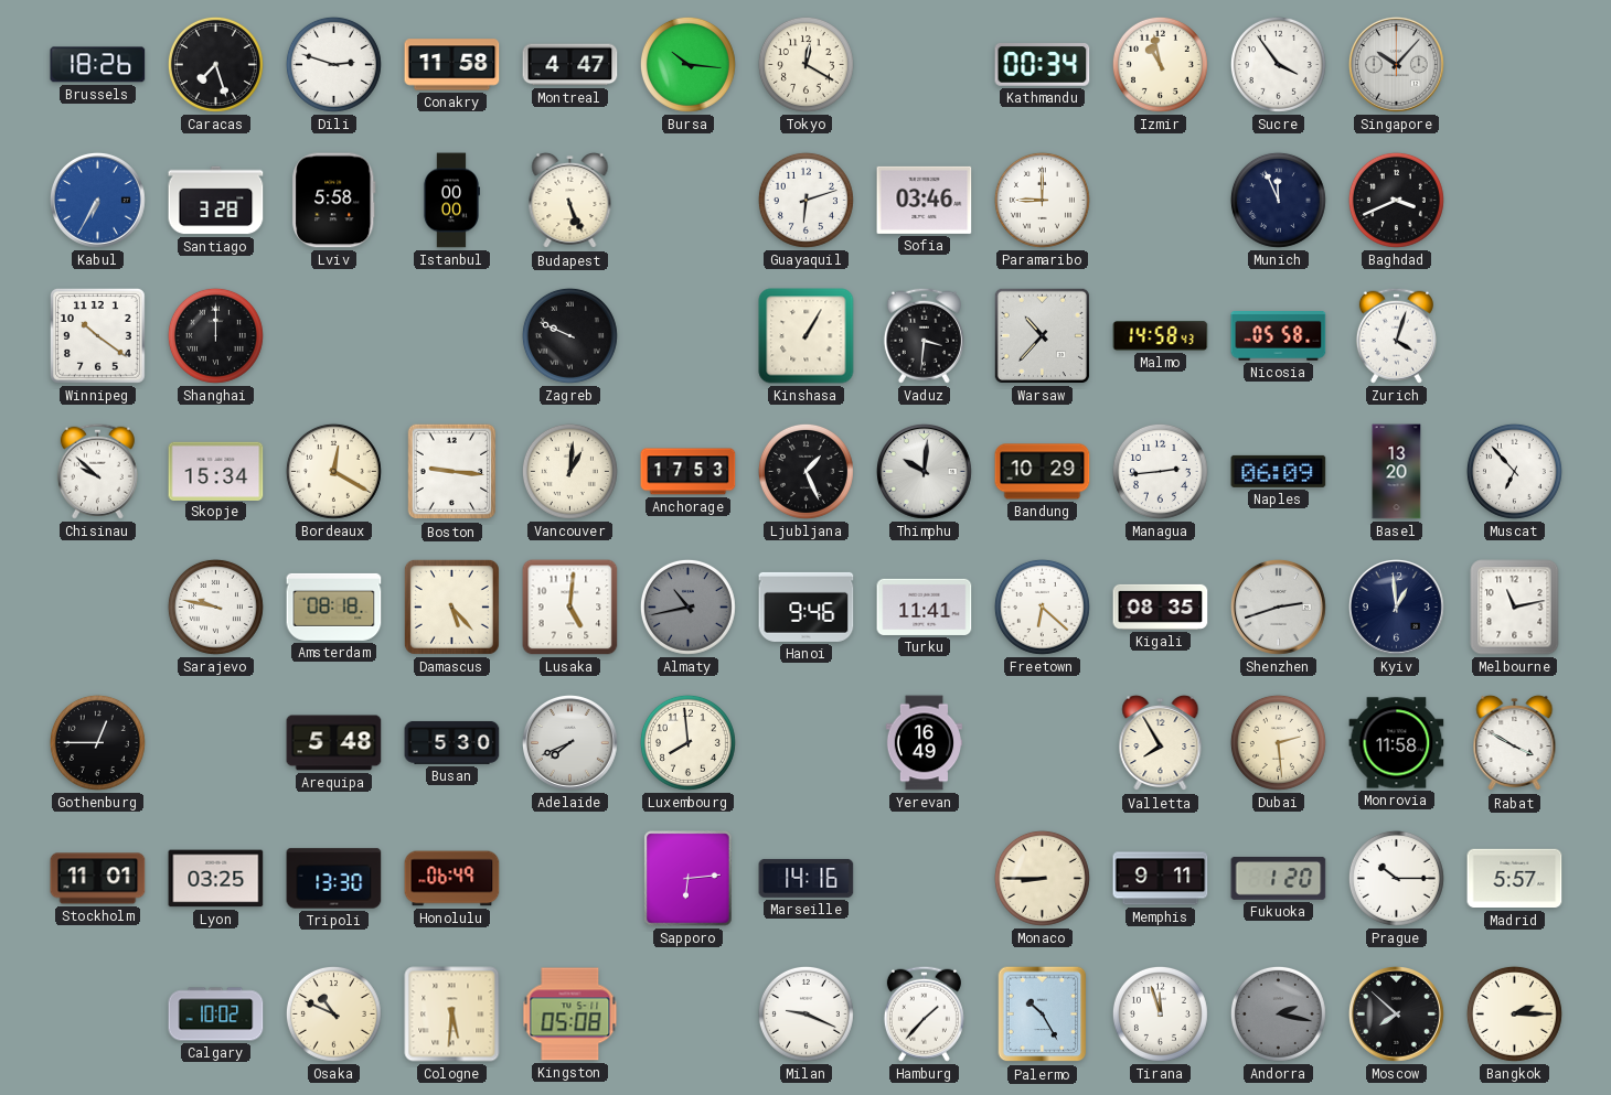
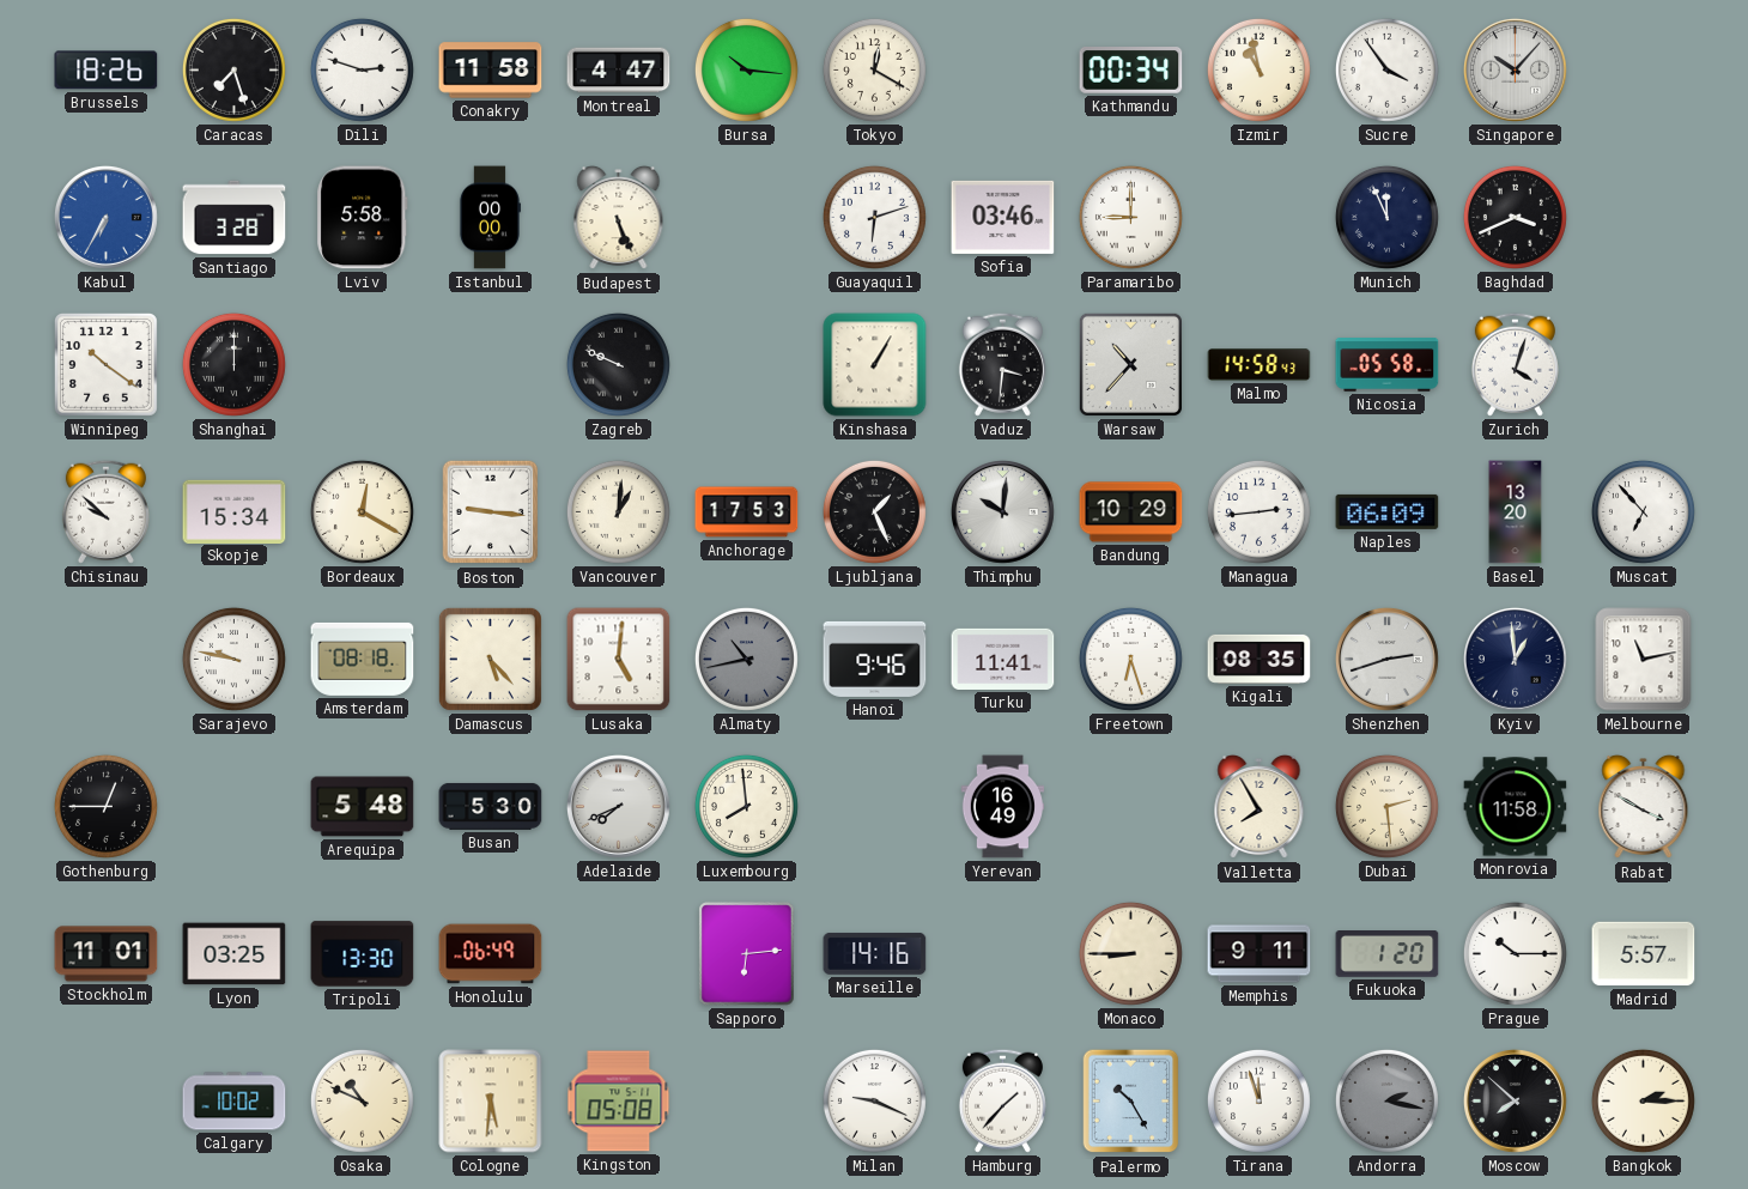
Freetown: 6:22 -> 6:27 (1130, 659)
